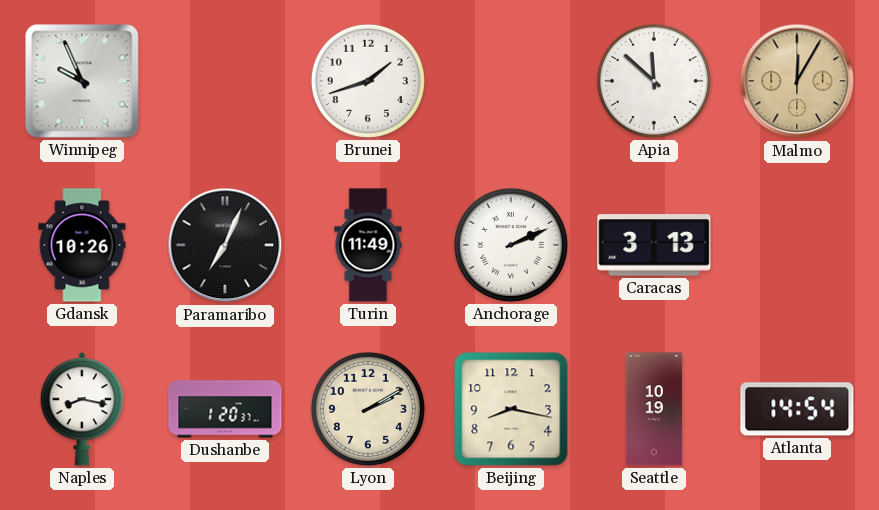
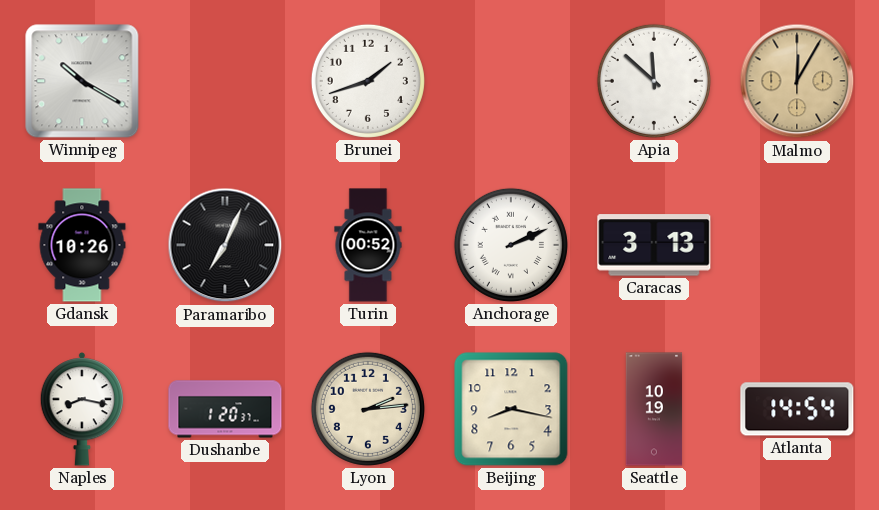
Winnipeg: 9:56 -> 10:20 (82, 81)
Turin: 11:49 -> 00:52 (368, 245)
Lyon: 2:10 -> 2:14 (368, 409)
